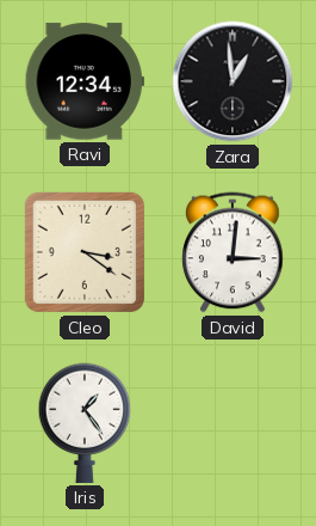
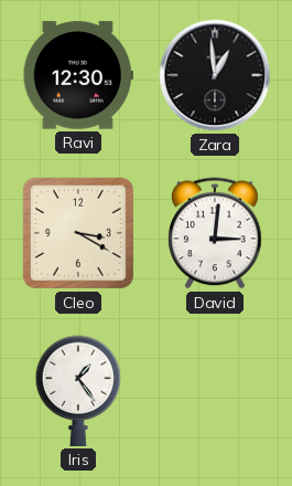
Ravi: 12:34 -> 12:30 (78, 75)
Cleo: 3:21 -> 3:20 (78, 233)
